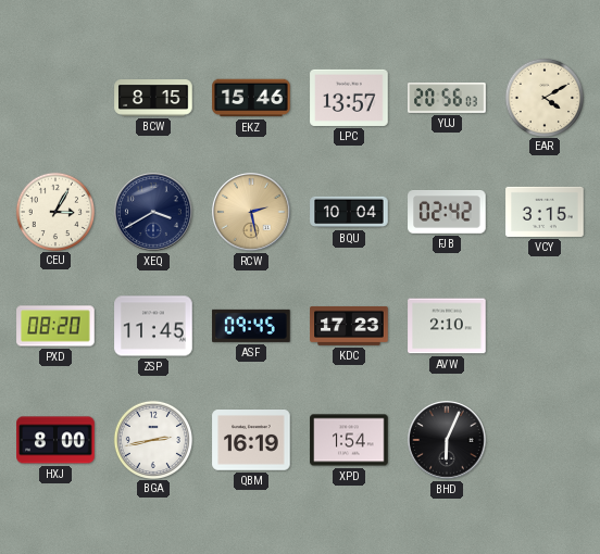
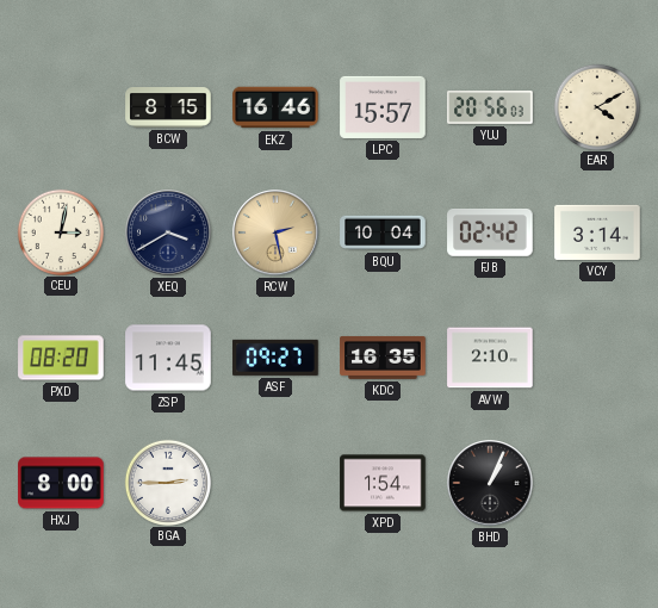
EKZ: 15:46 -> 16:46 (275, 107)
LPC: 13:57 -> 15:57 (383, 107)
CEU: 3:05 -> 3:02 (60, 231)
VCY: 3:15 -> 3:14 (597, 232)
ASF: 09:45 -> 09:27 (275, 358)
KDC: 17:23 -> 16:35 (383, 358)
BGA: 2:43 -> 2:45 (167, 482)
QBM: 16:19 -> none (251, 441)
BHD: 6:04 -> 1:04 (490, 483)
